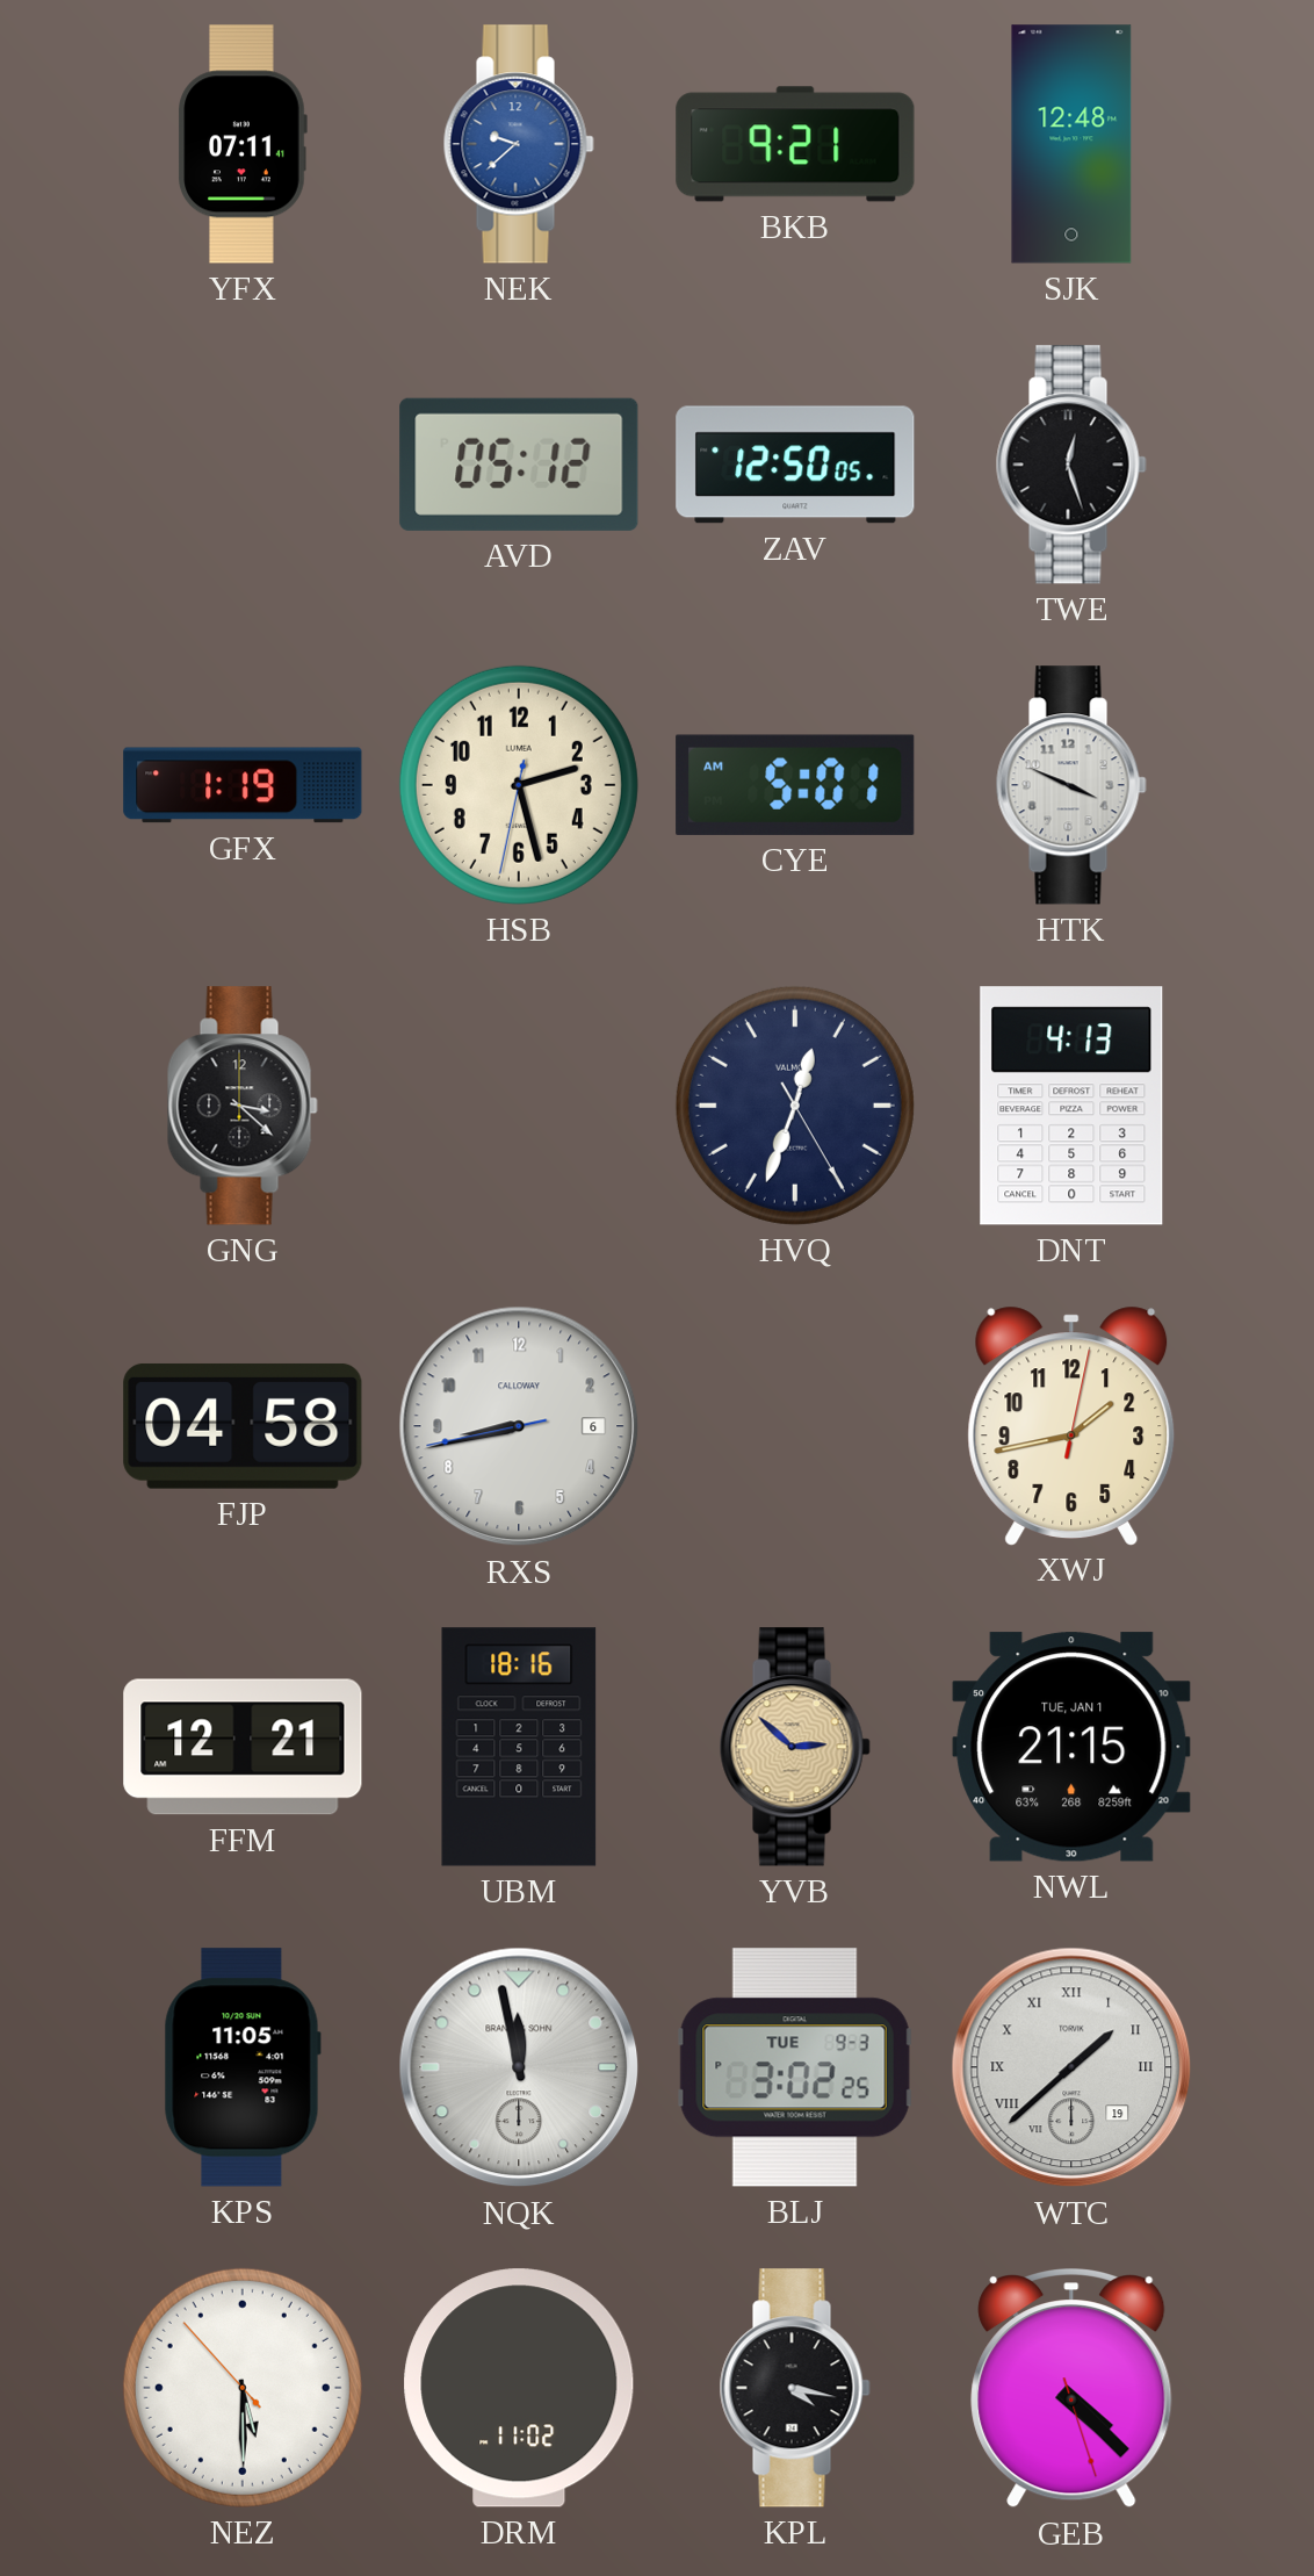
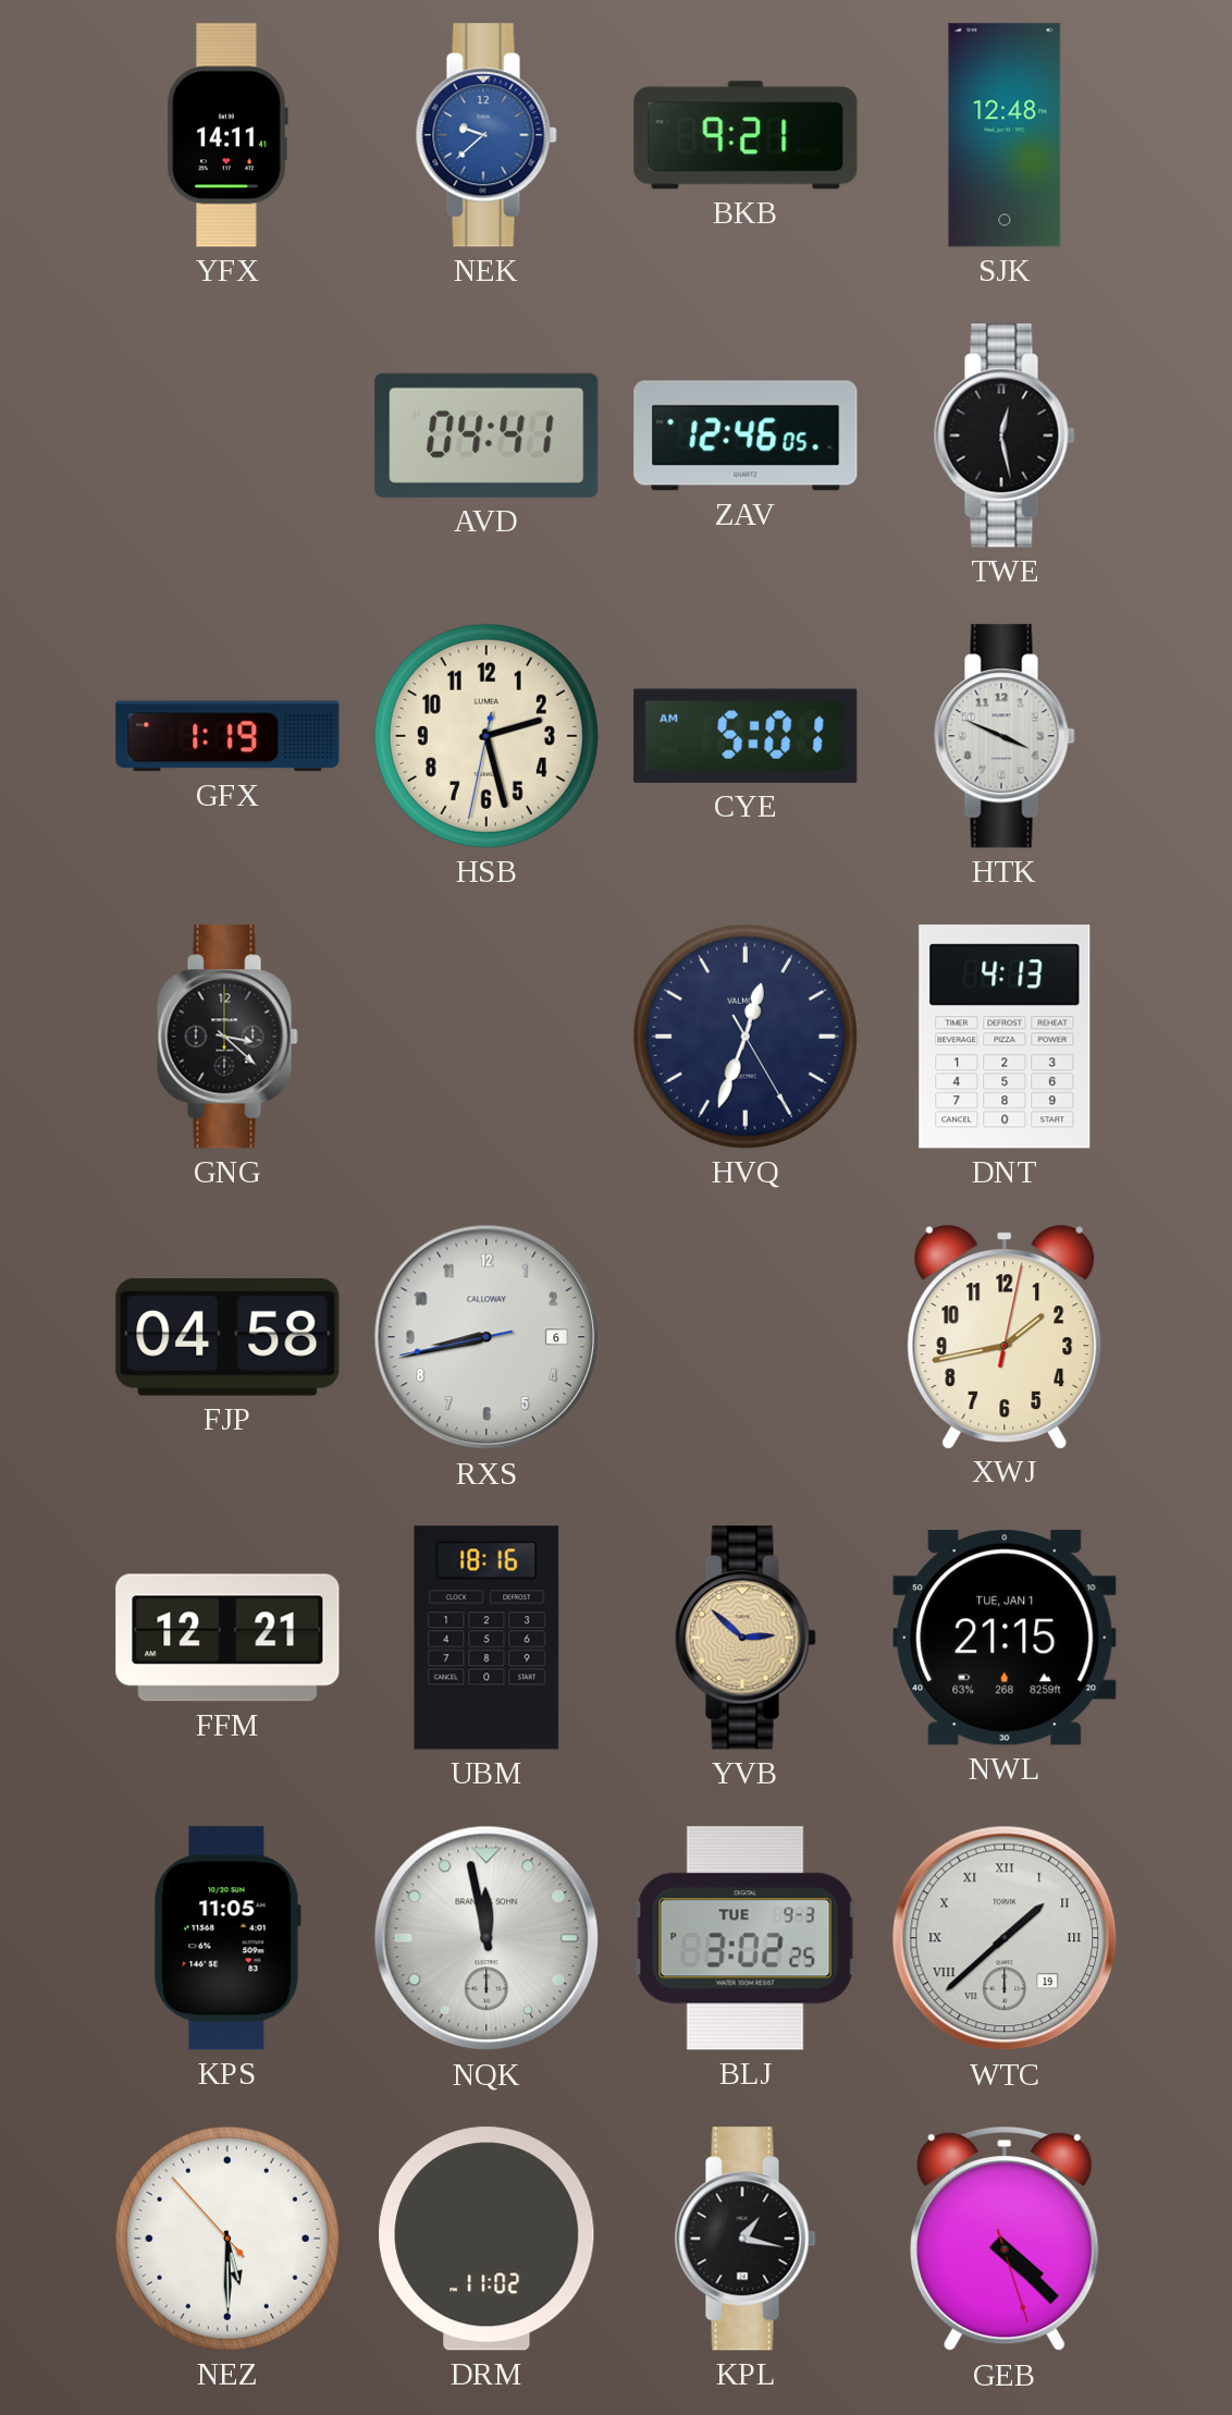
YFX: 07:11 -> 14:11 (227, 135)
AVD: 05:12 -> 04:41 (486, 436)
ZAV: 12:50 -> 12:46 (746, 436)
TWE: 12:27 -> 12:28 (1005, 436)
KPL: 4:17 -> 1:17 (746, 2239)
